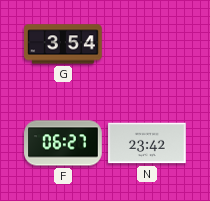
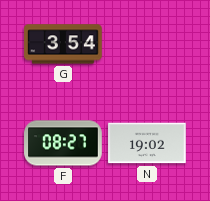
F: 06:27 -> 08:27 (63, 143)
N: 23:42 -> 19:02 (147, 143)
